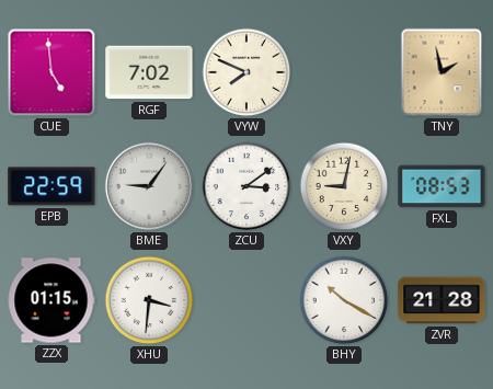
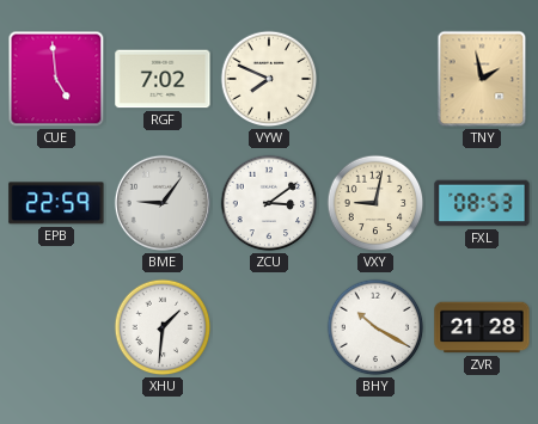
ZZX: 01:15 -> none (51, 300)
XHU: 3:31 -> 1:31 (163, 327)
